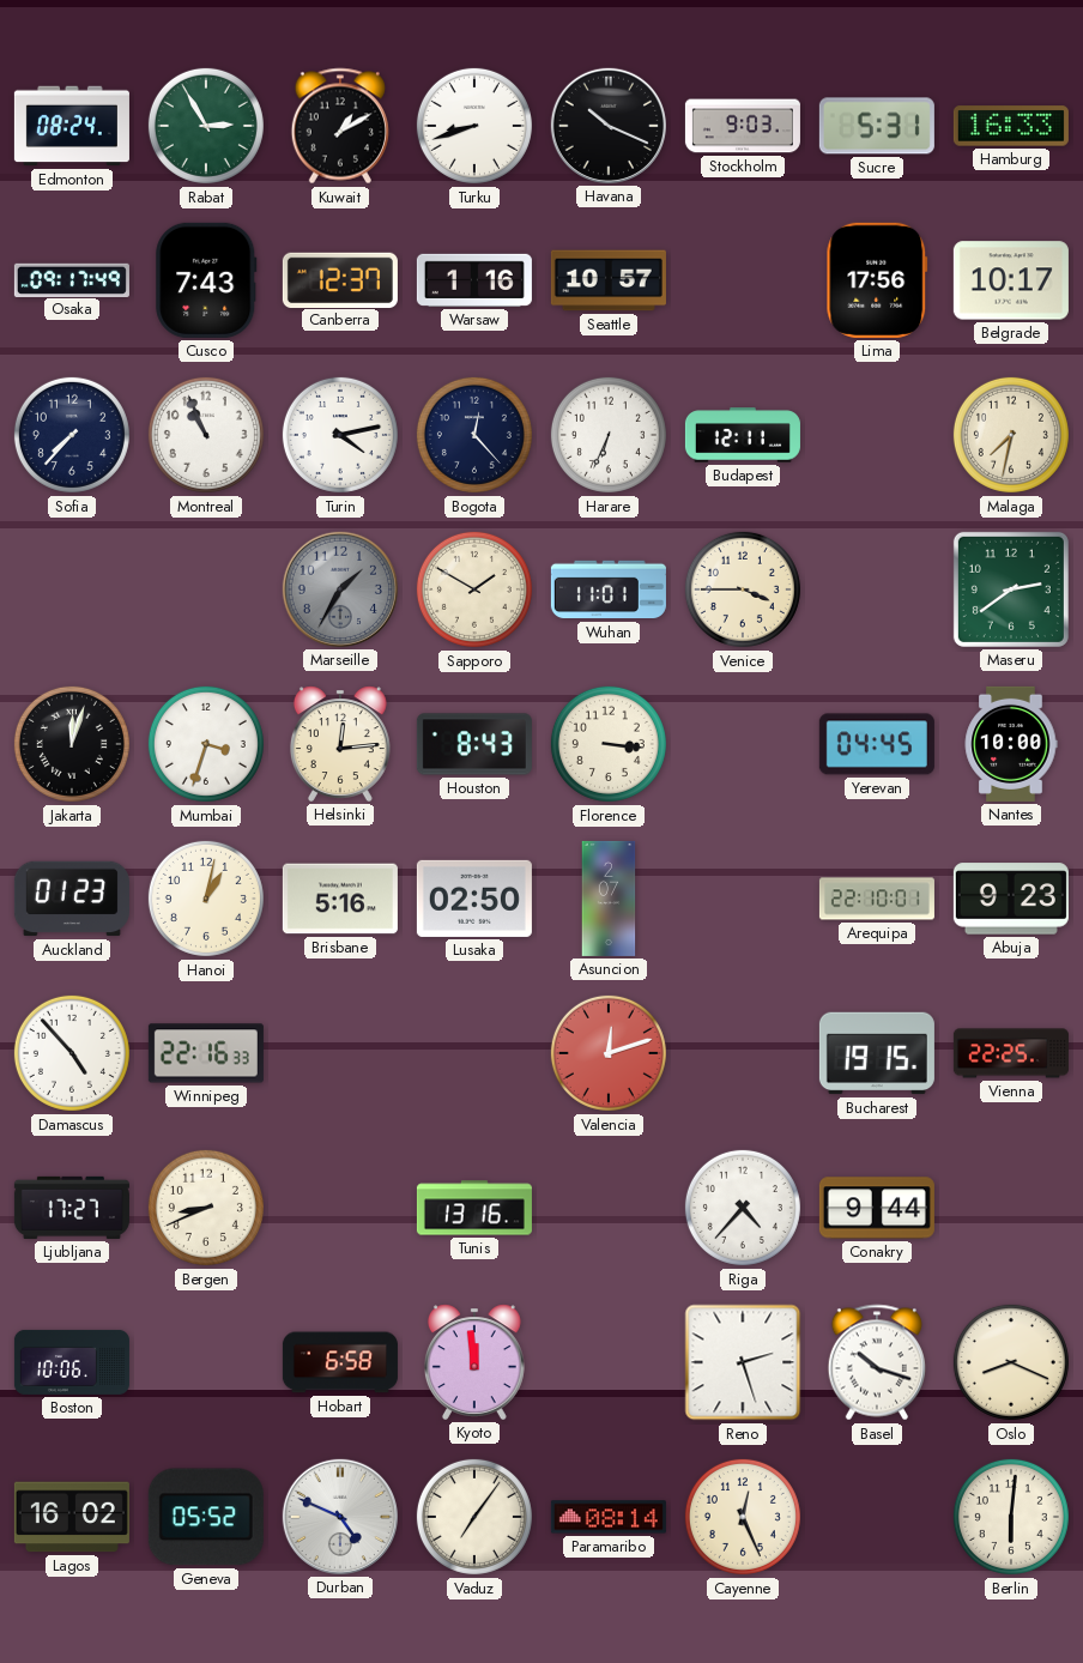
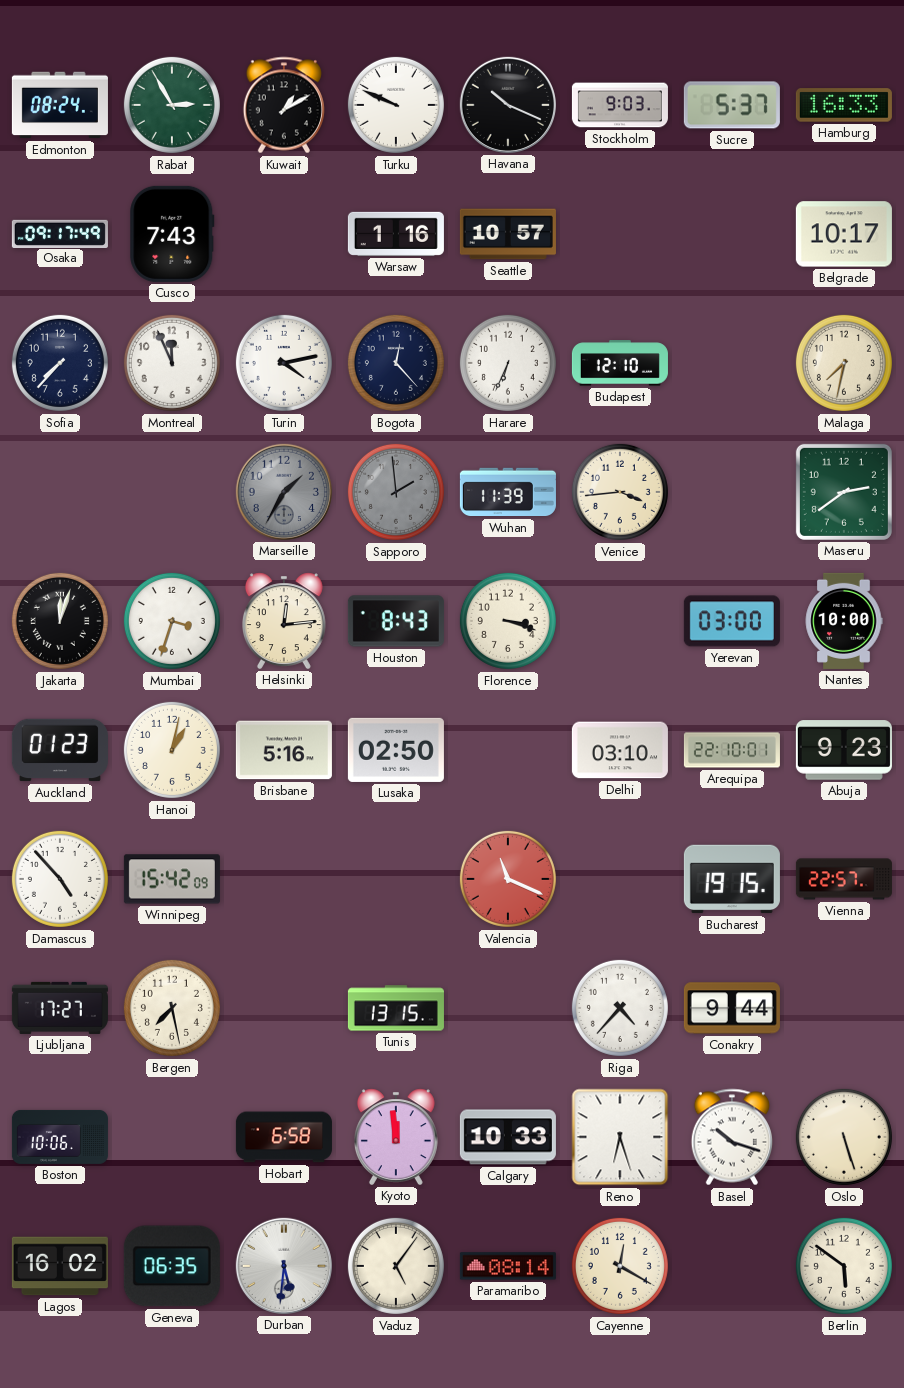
Turku: 8:42 -> 9:49 (396, 105)
Sucre: 5:31 -> 5:37 (732, 105)
Canberra: 12:37 -> none (340, 279)
Lima: 17:56 -> none (877, 280)
Montreal: 10:56 -> 11:56 (172, 363)
Budapest: 12:11 -> 12:10 (620, 363)
Sapporo: 1:50 -> 1:59 (396, 492)
Sapporo dial: cream -> grey (396, 492)
Wuhan: 11:01 -> 11:39 (508, 492)
Venice: 3:45 -> 3:44 (620, 492)
Florence: 3:16 -> 3:18 (508, 621)
Yerevan: 04:45 -> 03:00 (732, 621)
Asuncion: 2:07 -> none (609, 899)
Delhi: none -> 03:10 (620, 750)
Winnipeg: 22:16 -> 15:42 (172, 879)
Valencia: 12:12 -> 11:19 (508, 879)
Vienna: 22:25 -> 22:57 (844, 879)
Bergen: 8:41 -> 7:28 (172, 1008)
Tunis: 13:16 -> 13:15 (396, 1008)
Calgary: none -> 10:33 (508, 1137)
Reno: 2:27 -> 6:27 (620, 1137)
Oslo: 8:19 -> 5:27 (844, 1137)
Geneva: 05:52 -> 06:35 (172, 1266)
Durban: 4:49 -> 5:31 (284, 1266)
Vaduz: 7:06 -> 5:06 (396, 1266)
Cayenne: 12:26 -> 12:20 (620, 1266)
Berlin: 6:01 -> 5:51 (844, 1266)
